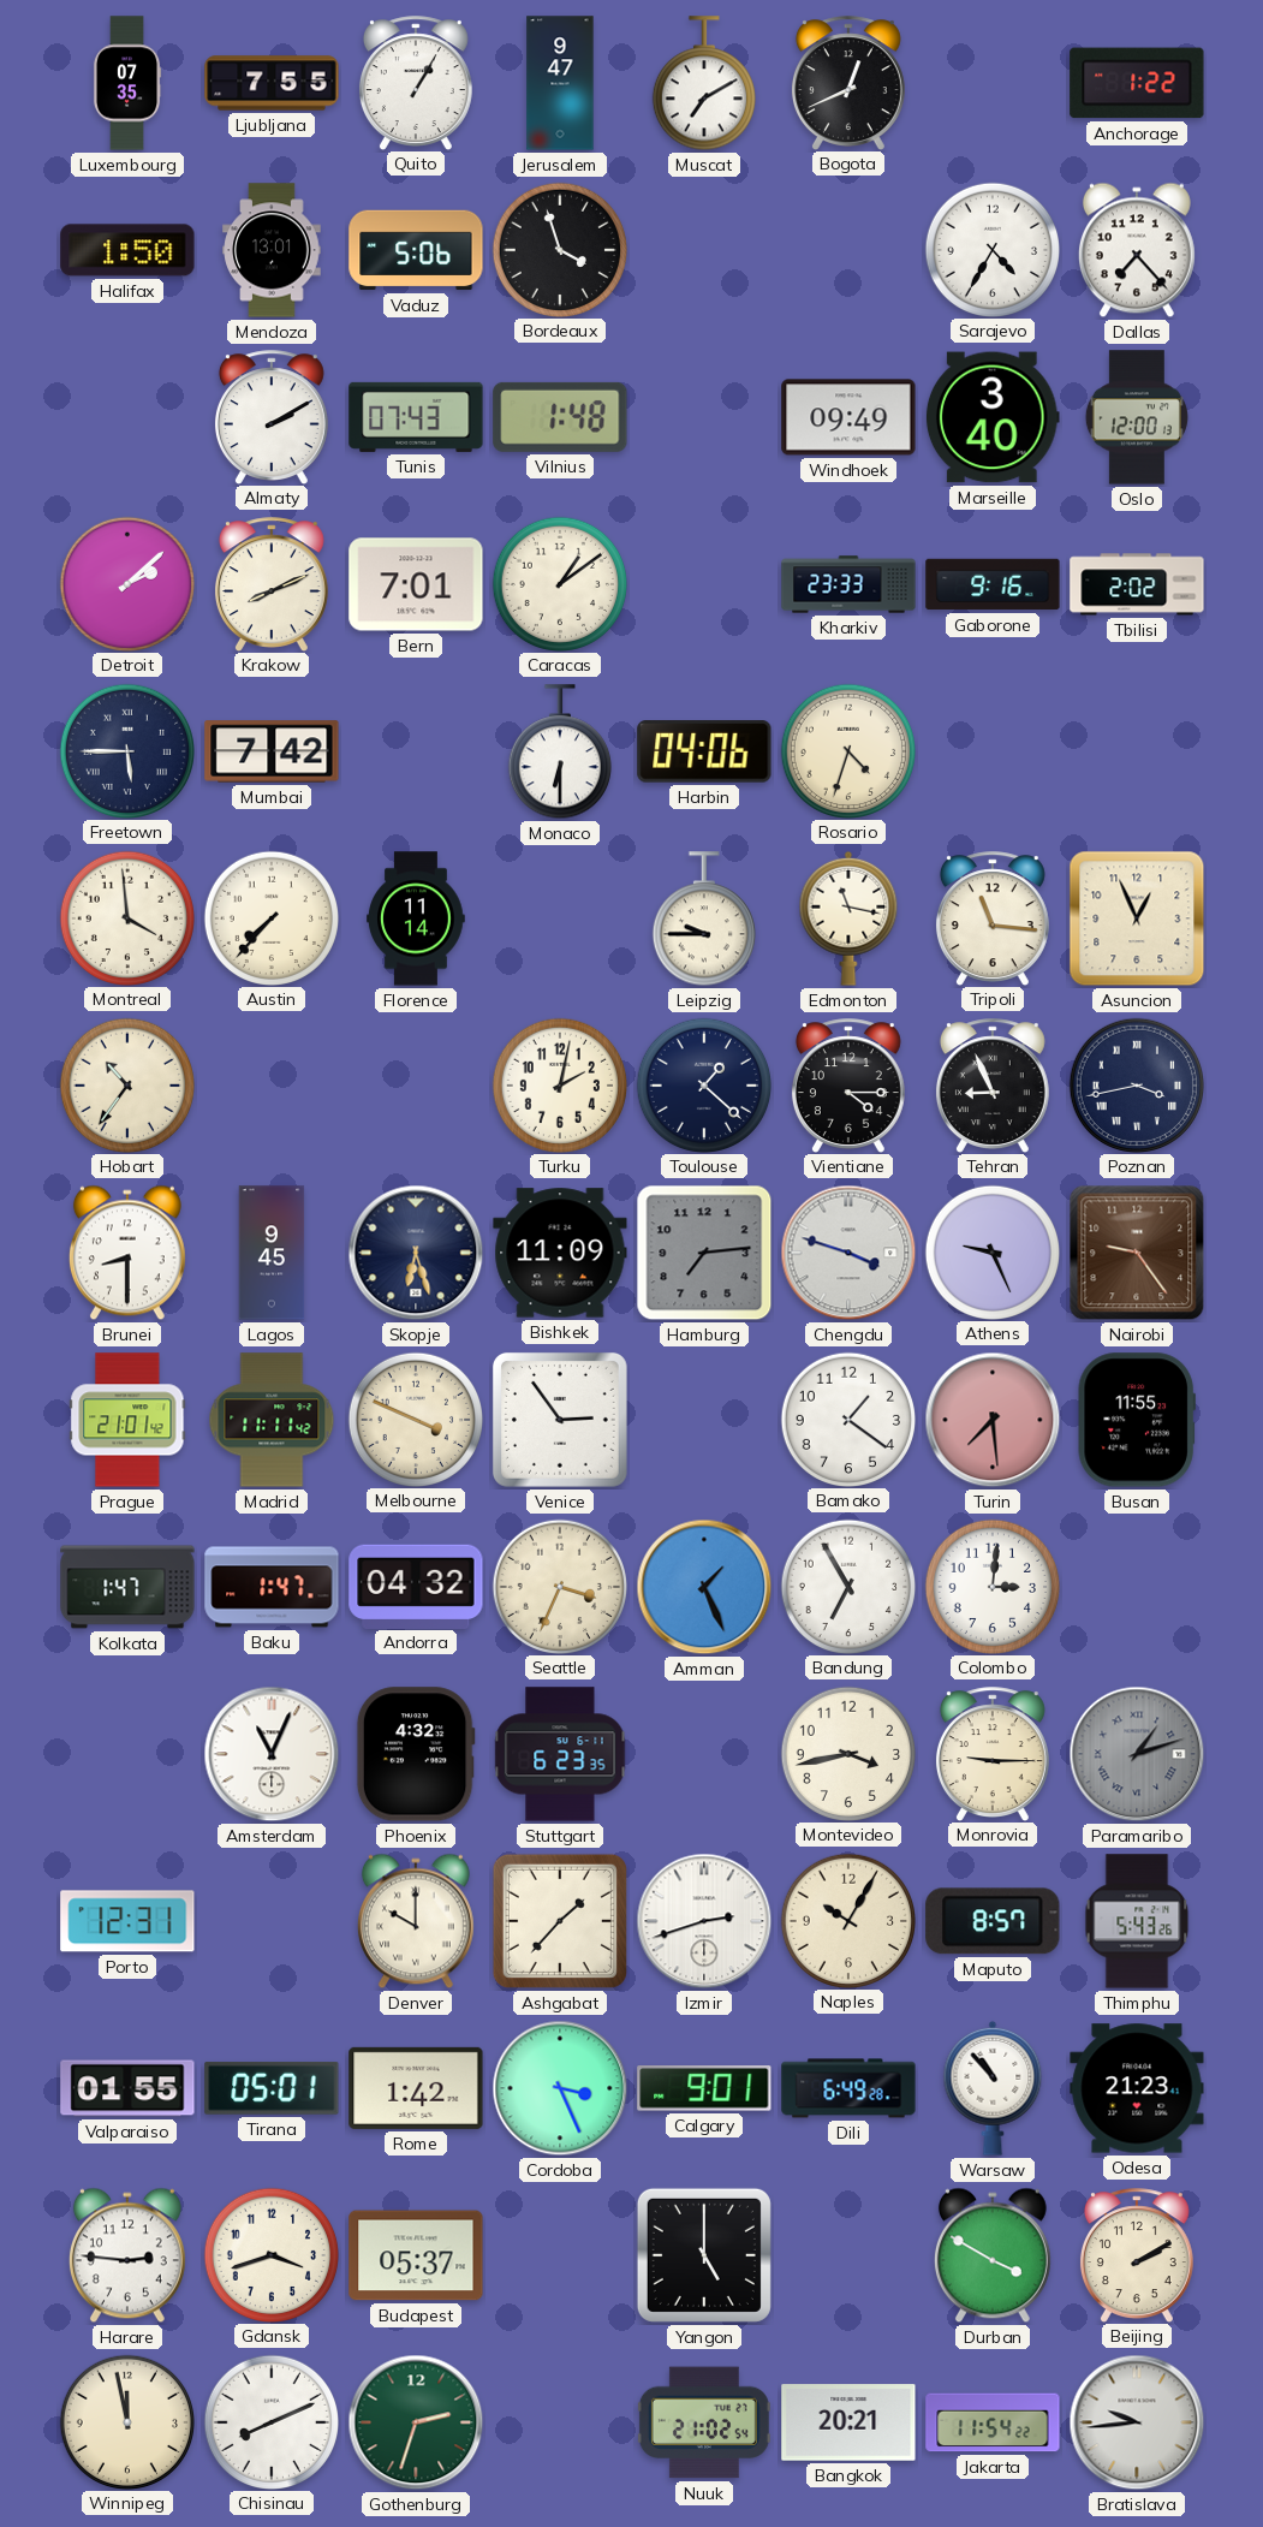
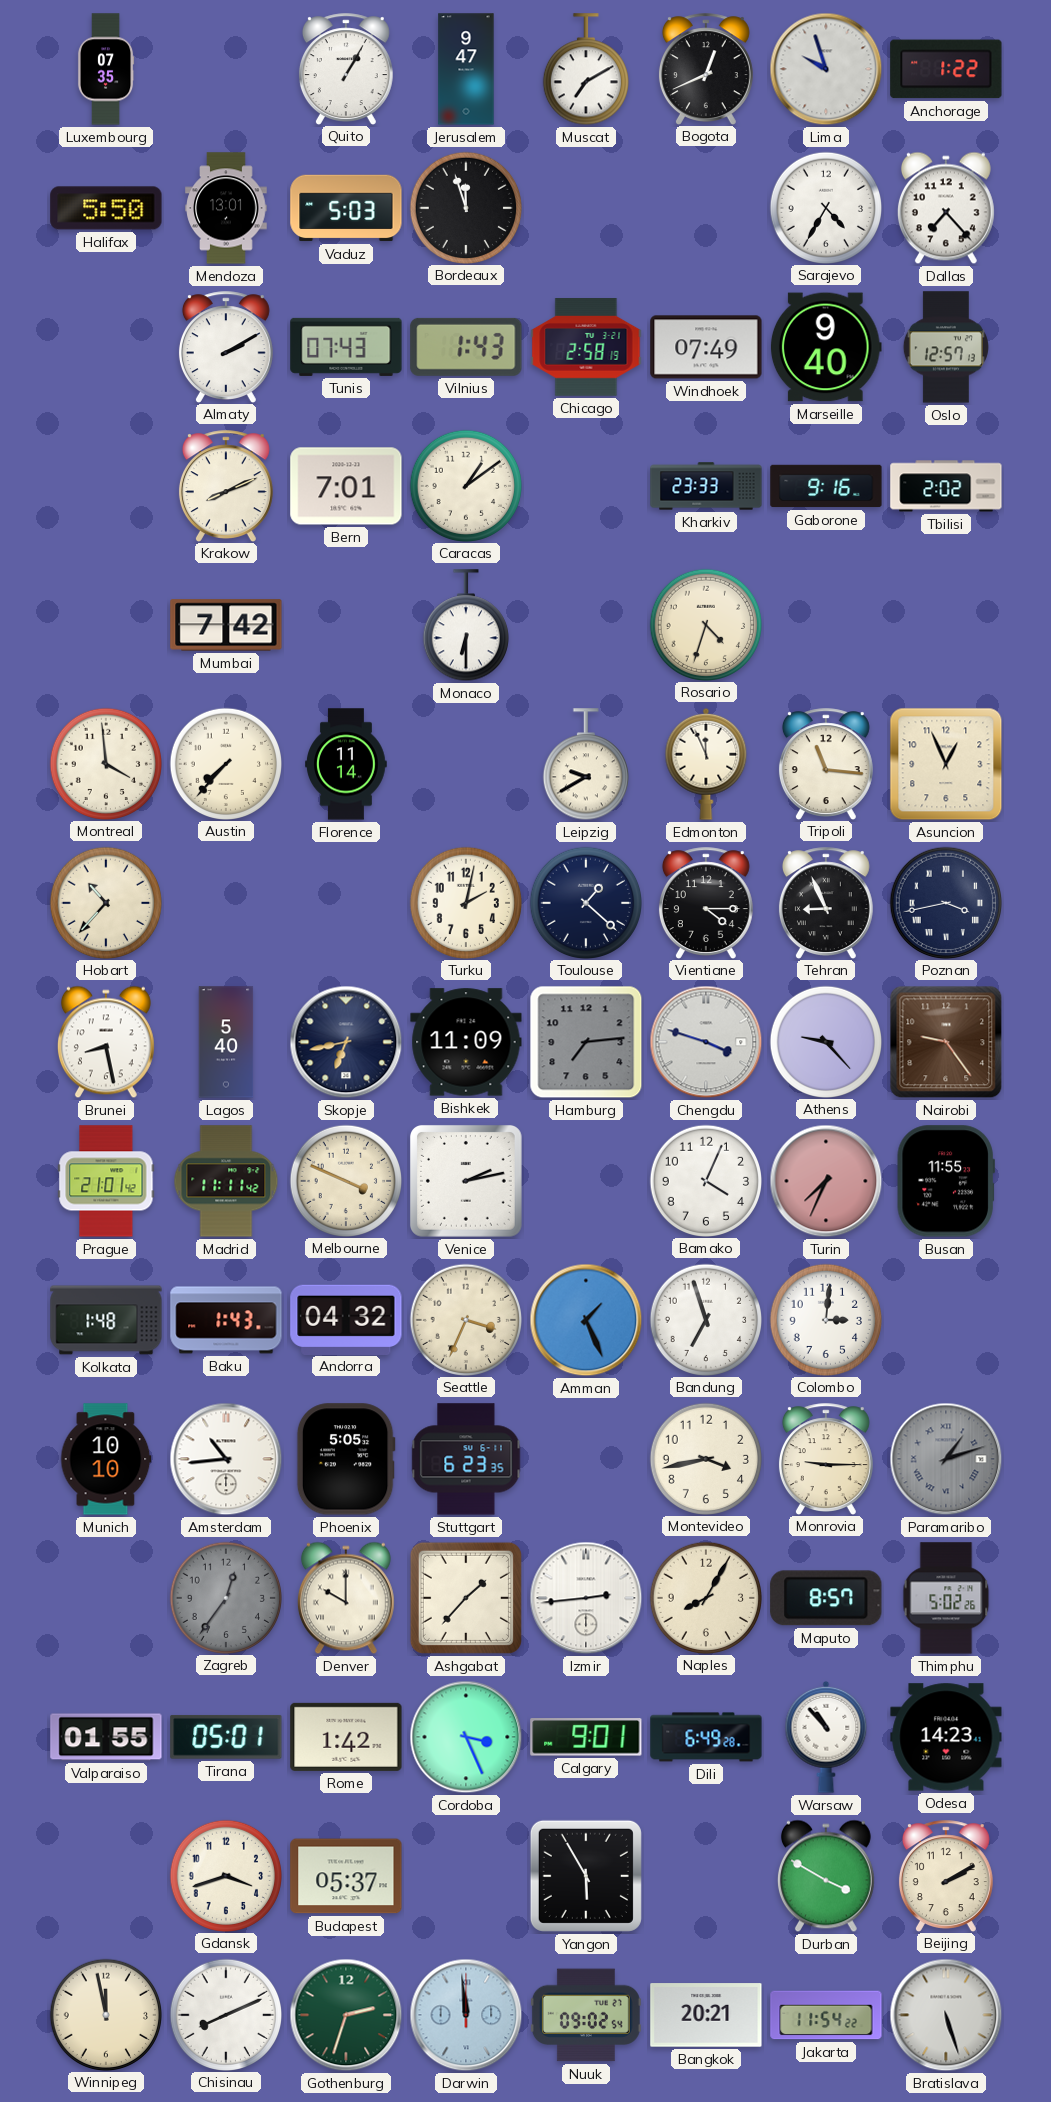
Ljubljana: 7:55 -> none (272, 83)
Lima: none -> 9:57 (826, 69)
Halifax: 1:50 -> 5:50 (106, 208)
Vaduz: 5:06 -> 5:03 (346, 208)
Bordeaux: 3:57 -> 11:57 (465, 207)
Vilnius: 1:48 -> 1:43 (466, 347)
Chicago: none -> 2:58 (586, 347)
Windhoek: 09:49 -> 07:49 (706, 347)
Marseille: 3:40 -> 9:40 (826, 347)
Oslo: 12:00 -> 12:57 (946, 347)
Detroit: 2:08 -> none (126, 583)
Freetown: 5:45 -> none (126, 750)
Harbin: 04:06 -> none (704, 751)
Leipzig: 9:45 -> 9:40 (586, 765)
Edmonton: 11:17 -> 11:56 (706, 764)
Hobart: 10:36 -> 10:37 (105, 902)
Brunei: 8:30 -> 8:28 (106, 1042)
Lagos: 9:45 -> 5:40 (226, 1042)
Skopje: 6:27 -> 6:43 (346, 1042)
Athens: 9:26 -> 9:23 (825, 1041)
Venice: 2:54 -> 2:13 (466, 1181)
Bamako: 1:21 -> 4:04 (705, 1180)
Turin: 7:29 -> 7:34 (826, 1181)
Kolkata: 1:47 -> 1:48 (106, 1320)
Baku: 1:47 -> 1:43 (226, 1320)
Bandung: 6:55 -> 6:57 (705, 1319)
Munich: none -> 10:10 (106, 1459)
Amsterdam: 11:04 -> 10:44 (226, 1459)
Phoenix: 4:32 -> 5:05 (346, 1459)
Porto: 12:31 -> none (127, 1921)
Zagreb: none -> 12:36 (225, 1597)
Izmir: 2:42 -> 2:44 (586, 1598)
Naples: 10:05 -> 8:05 (705, 1597)
Thimphu: 5:43 -> 5:02 (946, 1598)
Odesa: 21:23 -> 14:23 (946, 1737)
Harare: 2:46 -> none (127, 2255)
Yangon: 5:00 -> 5:55 (586, 1876)
Darwin: none -> 11:59 (466, 2015)
Nuuk: 21:02 -> 09:02 (586, 2015)
Bratislava: 9:44 -> 5:27 (946, 2015)
